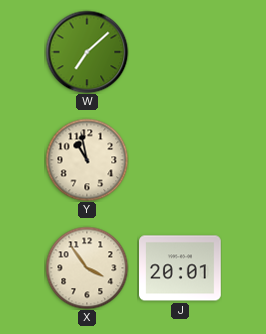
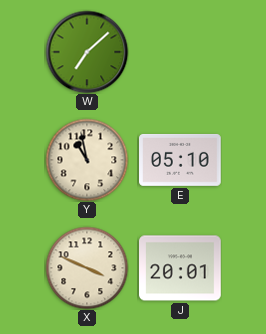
E: none -> 05:10 (181, 160)
X: 3:54 -> 3:49 (87, 268)
